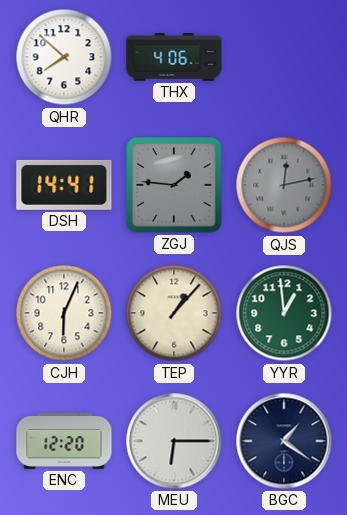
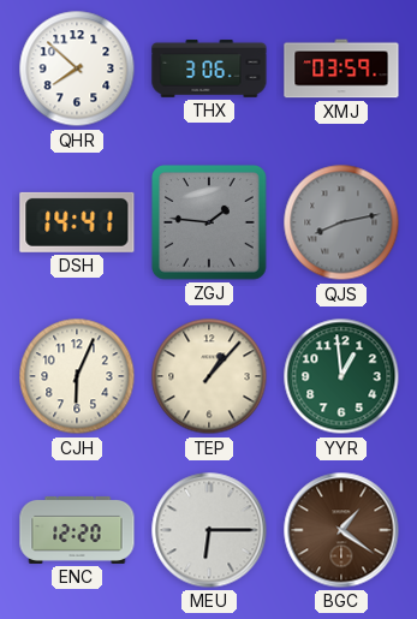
THX: 4:06 -> 3:06 (209, 69)
XMJ: none -> 03:59 (341, 69)
QJS: 12:13 -> 8:13 (341, 222)
BGC dial: navy -> brown (341, 530)
